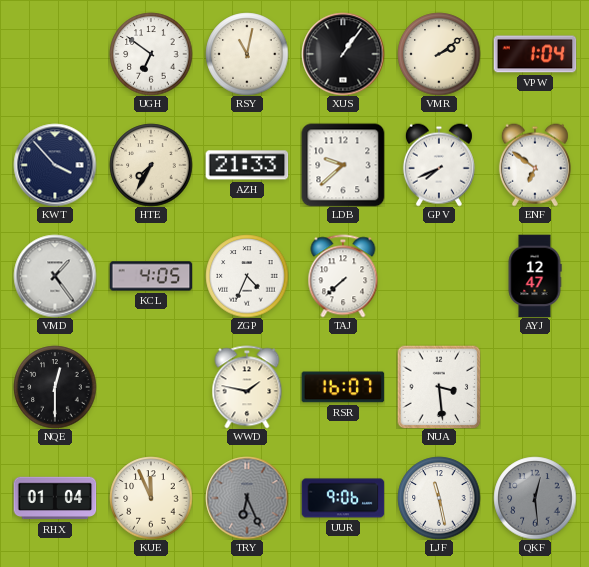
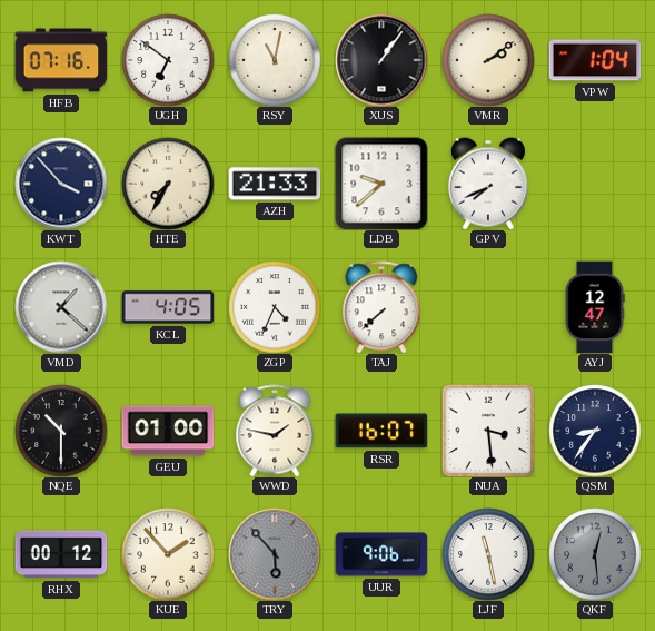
HFB: none -> 07:16 (61, 60)
ENF: 6:51 -> none (535, 165)
VMD: 1:24 -> 1:22 (61, 307)
NQE: 12:30 -> 10:30 (61, 431)
GEU: none -> 01:00 (168, 431)
QSM: none -> 8:36 (595, 431)
RHX: 01:04 -> 00:12 (61, 554)
KUE: 11:56 -> 1:53 (168, 554)
TRY: 6:26 -> 5:53 (275, 554)
